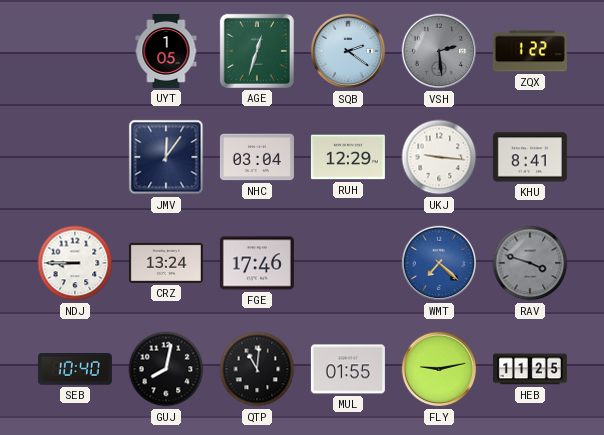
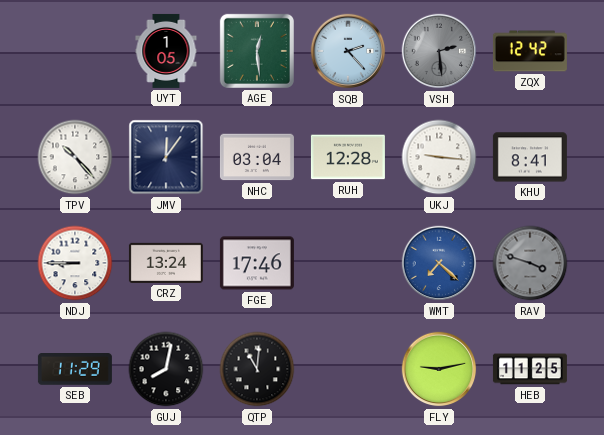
AGE: 12:33 -> 12:29 (257, 51)
SQB: 2:21 -> 2:23 (348, 51)
ZQX: 1:22 -> 12:42 (530, 51)
TPV: none -> 10:23 (75, 157)
RUH: 12:29 -> 12:28 (348, 157)
SEB: 10:40 -> 11:29 (75, 370)
MUL: 01:55 -> none (348, 369)
